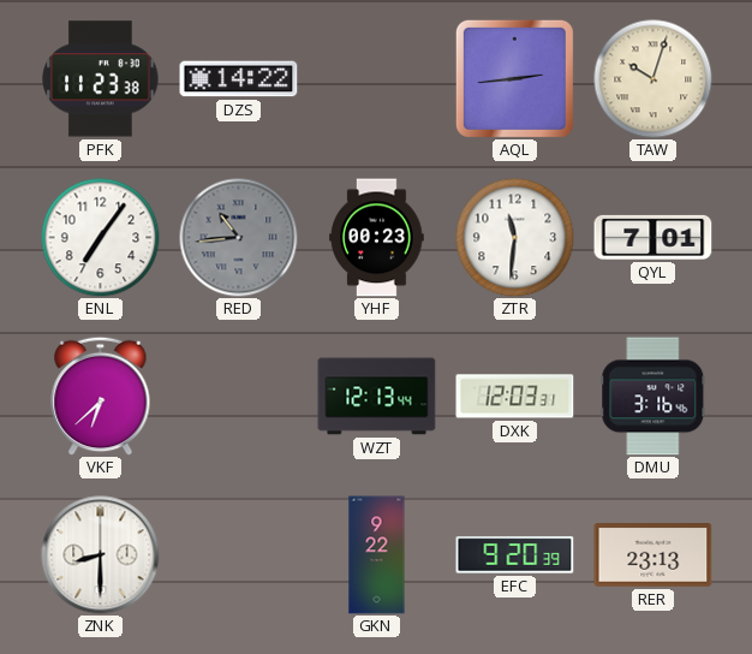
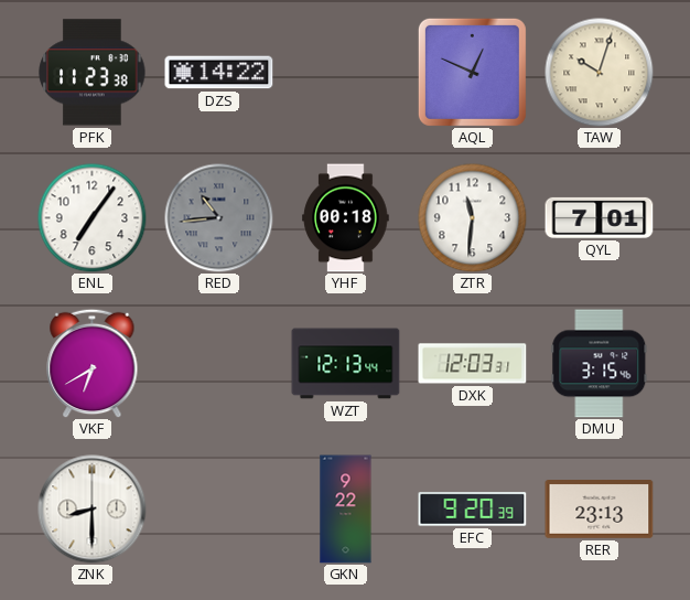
AQL: 2:44 -> 12:49 (472, 72)
YHF: 00:23 -> 00:18 (346, 218)
VKF: 6:38 -> 6:40 (93, 363)
DMU: 3:16 -> 3:15 (600, 364)
